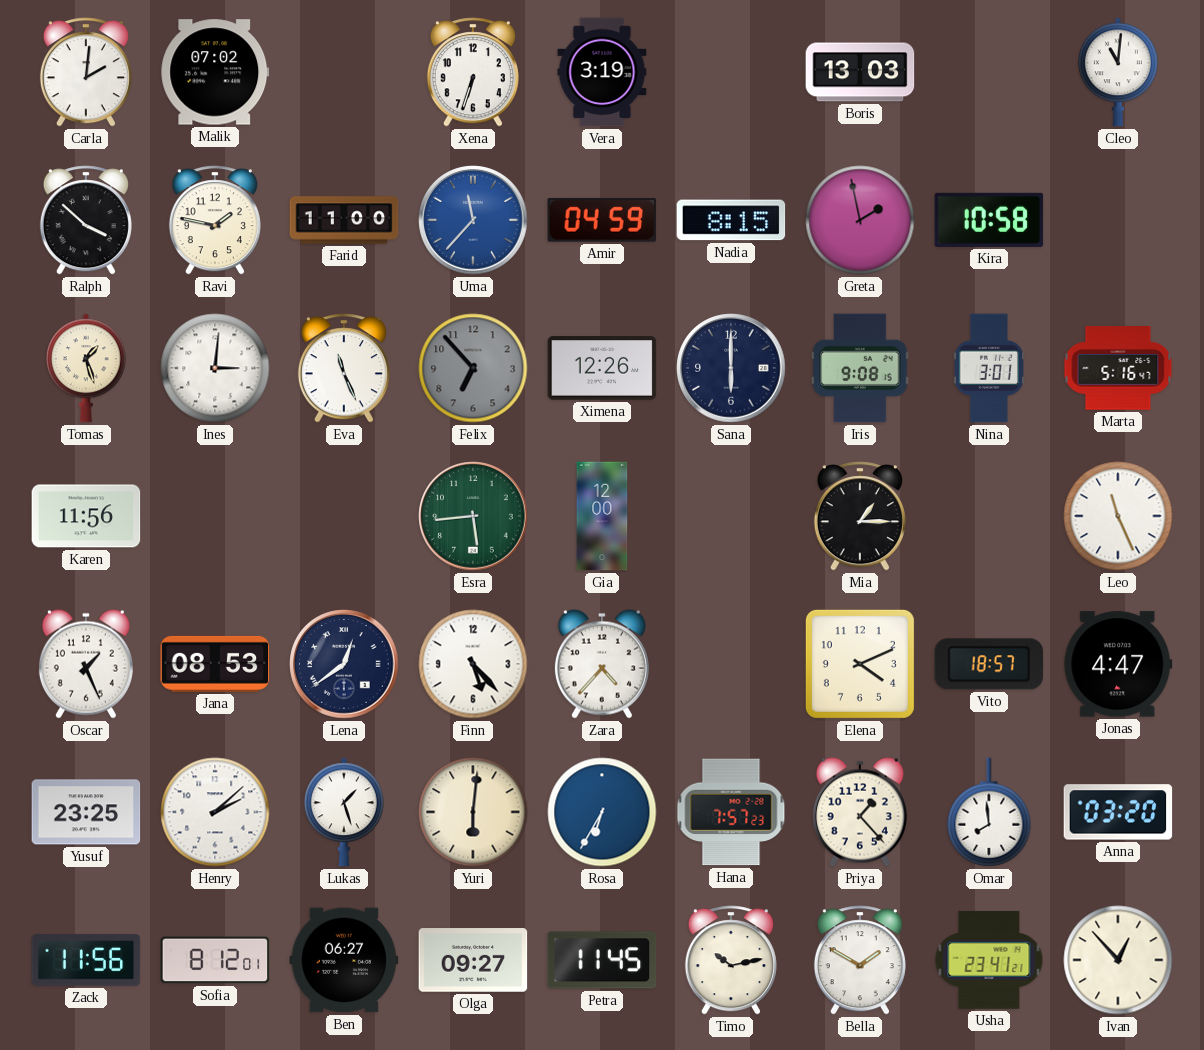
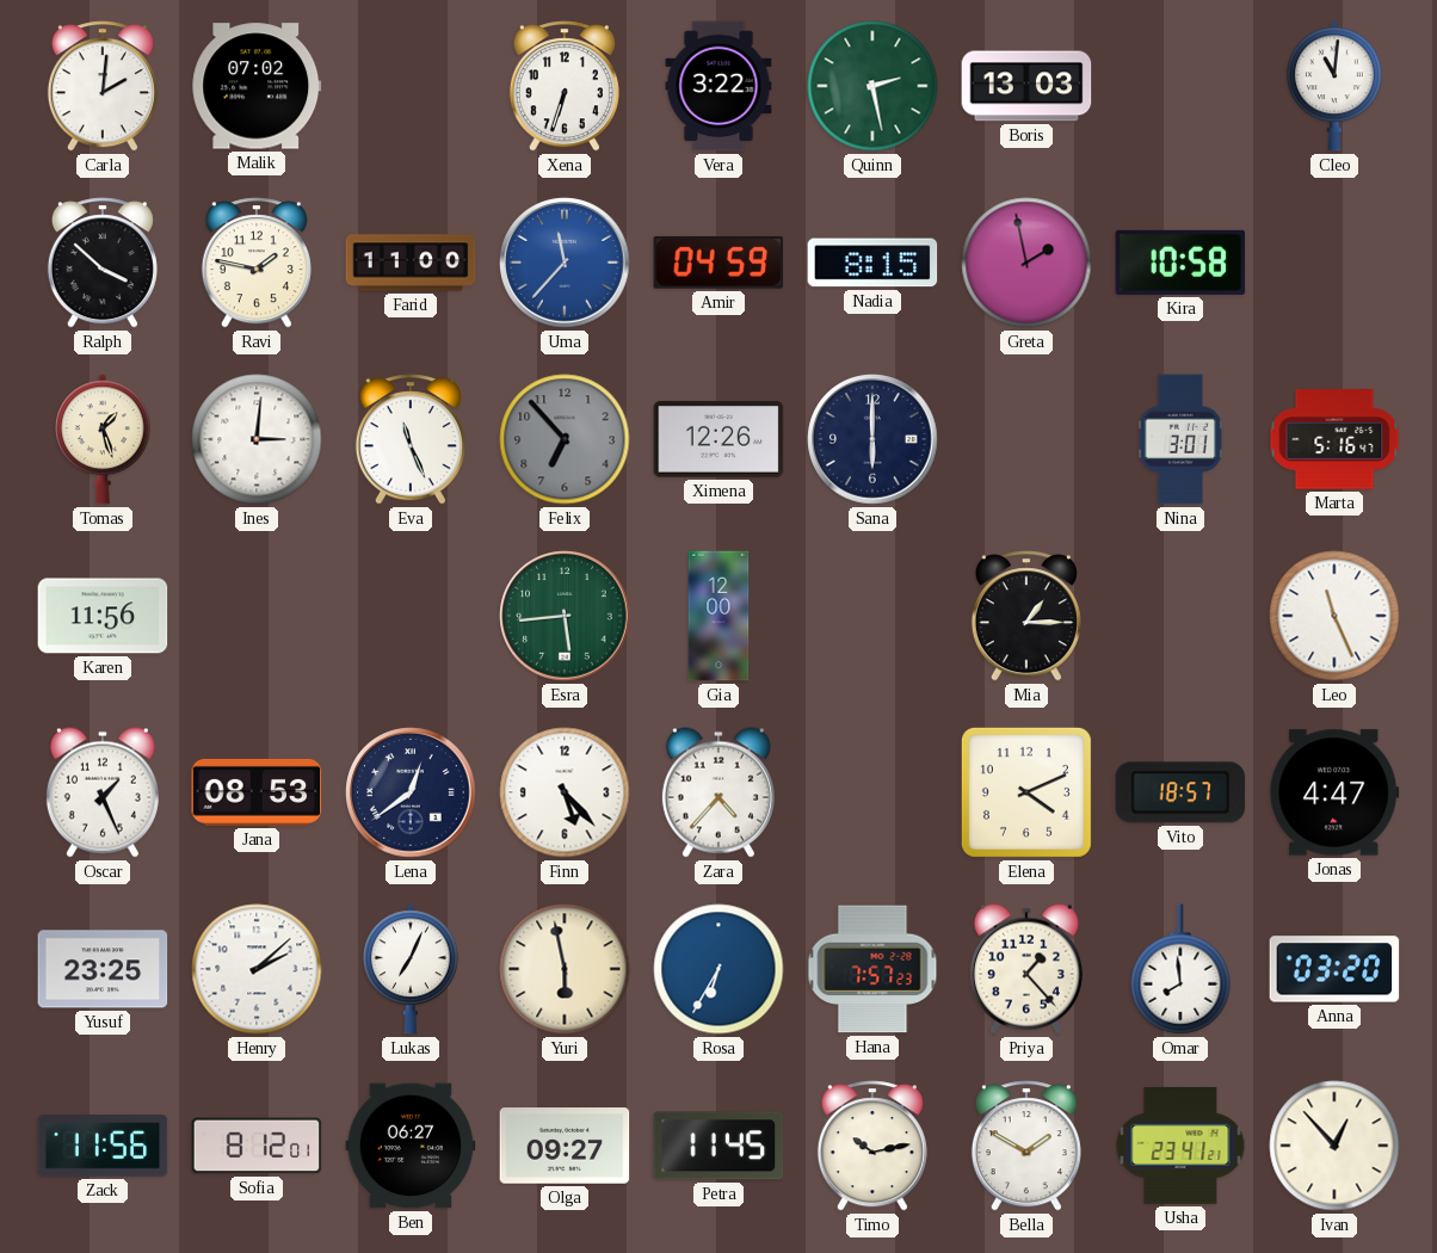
Vera: 3:19 -> 3:22 (718, 86)
Quinn: none -> 2:28 (872, 86)
Iris: 9:08 -> none (860, 368)
Lukas: 1:27 -> 7:04 (411, 969)
Yuri: 6:01 -> 5:58 (565, 969)
